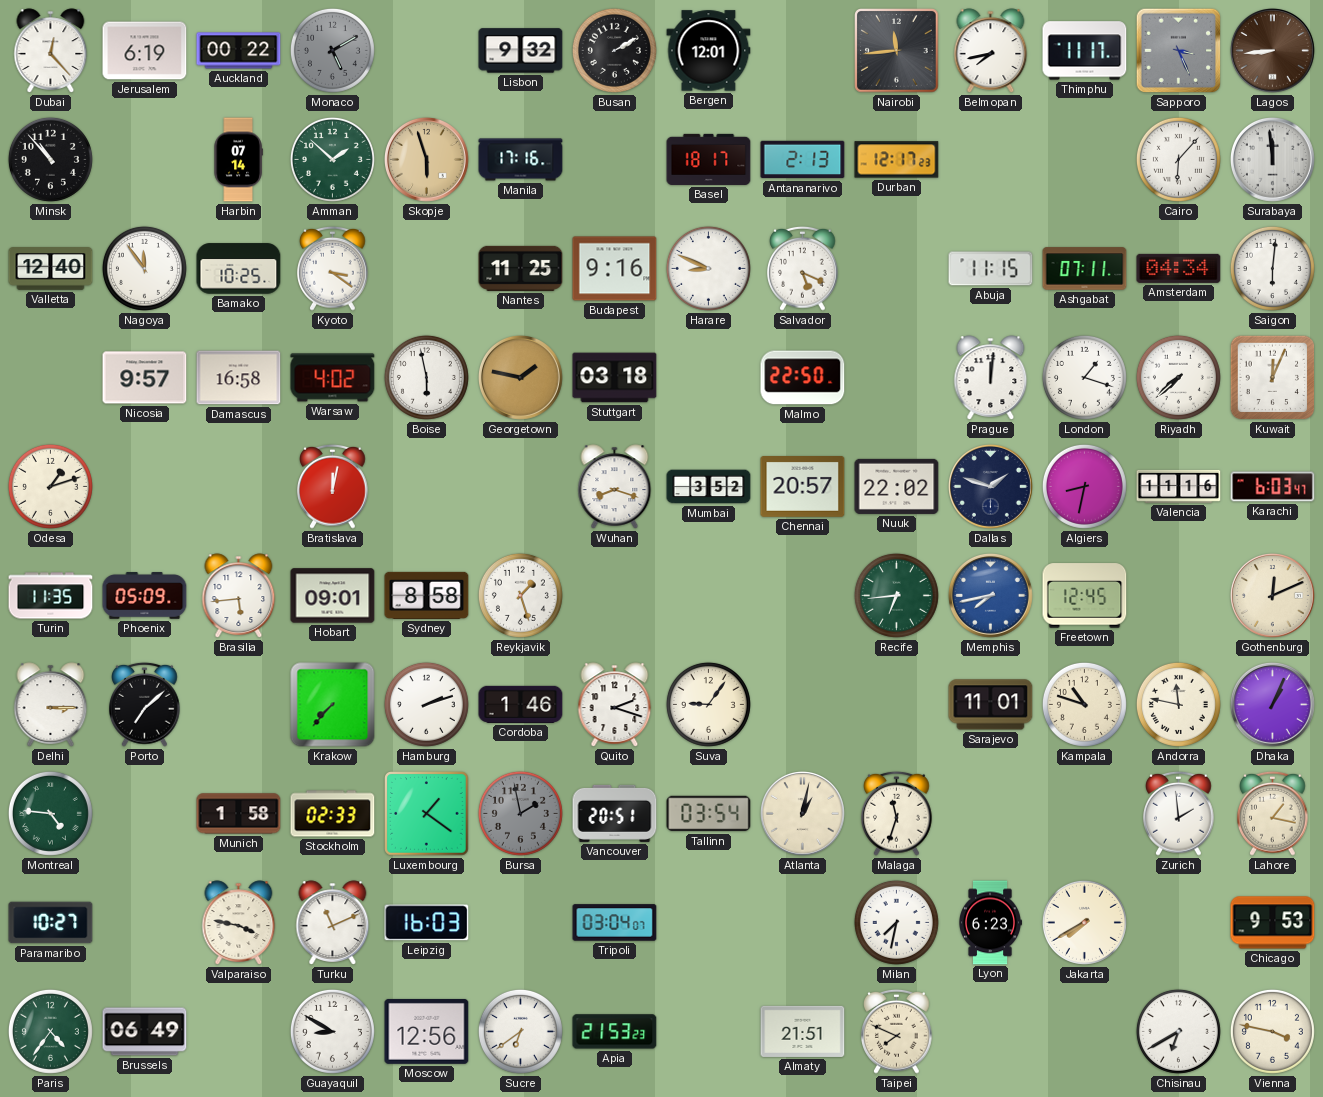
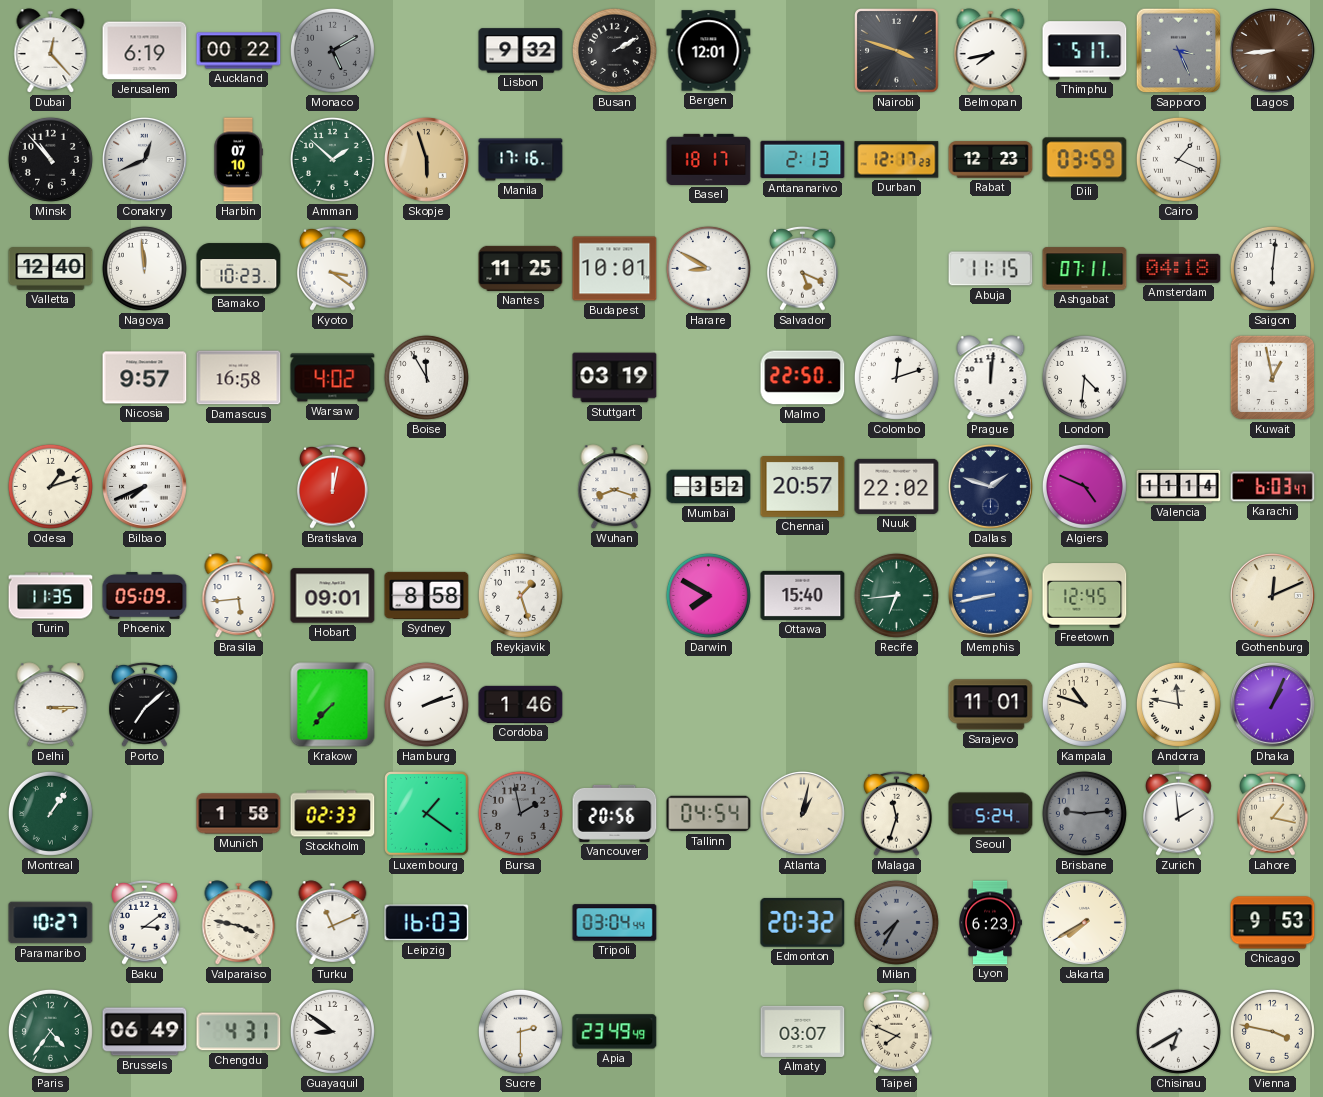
Nairobi: 11:44 -> 3:48 (897, 51)
Thimphu: 11:17 -> 5:17 (1085, 51)
Conakry: none -> 12:41 (145, 160)
Harbin: 07:14 -> 07:10 (238, 160)
Rabat: none -> 12:23 (991, 160)
Dili: none -> 03:59 (1085, 160)
Cairo: 6:07 -> 1:19 (1178, 159)
Surabaya: 11:59 -> none (1273, 160)
Nagoya: 11:54 -> 11:59 (144, 268)
Bamako: 10:25 -> 10:23 (239, 269)
Budapest: 9:16 -> 10:01 (615, 269)
Harare: 8:49 -> 8:50 (708, 268)
Amsterdam: 04:34 -> 04:18 (1179, 268)
Boise: 5:58 -> 11:55 (426, 377)
Georgetown: 1:47 -> none (521, 378)
Stuttgart: 03:18 -> 03:19 (615, 378)
Colombo: none -> 12:12 (896, 377)
London: 1:18 -> 4:31 (1084, 377)
Riyadh: 7:38 -> none (1178, 377)
Kuwait: 12:04 -> 12:58 (1273, 378)
Bilbao: none -> 7:41 (145, 487)
Algiers: 8:32 -> 4:49 (1084, 486)
Valencia: 11:16 -> 11:14 (1179, 486)
Darwin: none -> 7:50 (708, 595)
Ottawa: none -> 15:40 (803, 595)
Memphis: 7:43 -> 8:43 (991, 596)
Quito: 2:18 -> none (615, 705)
Suva: 9:06 -> none (708, 704)
Montreal: 4:46 -> 1:06 (50, 813)
Vancouver: 20:51 -> 20:56 (615, 813)
Tallinn: 03:54 -> 04:54 (709, 814)
Seoul: none -> 5:24 (991, 814)
Brisbane: none -> 9:14 (1084, 813)
Baku: none -> 3:09 (145, 922)
Tripoli: 03:04:07 -> 03:04:44 (615, 923)
Edmonton: none -> 20:32 (803, 922)
Milan: 7:32 -> 7:35 (896, 922)
Milan dial: white -> grey (896, 922)
Chengdu: none -> 4:31 (239, 1032)
Guayaquil: 8:50 -> 8:51 (332, 1031)
Moscow: 12:56 -> none (427, 1031)
Sucre: 6:39 -> 2:30 (520, 1031)
Apia: 21:53 -> 23:49 (615, 1032)
Almaty: 21:51 -> 03:07 (803, 1031)
